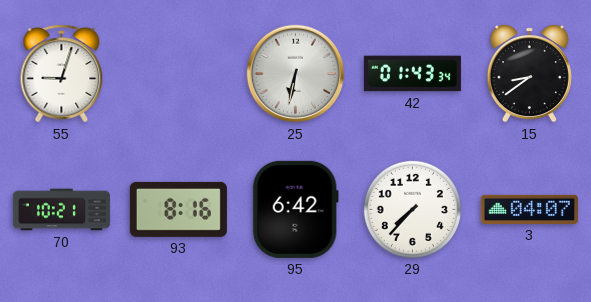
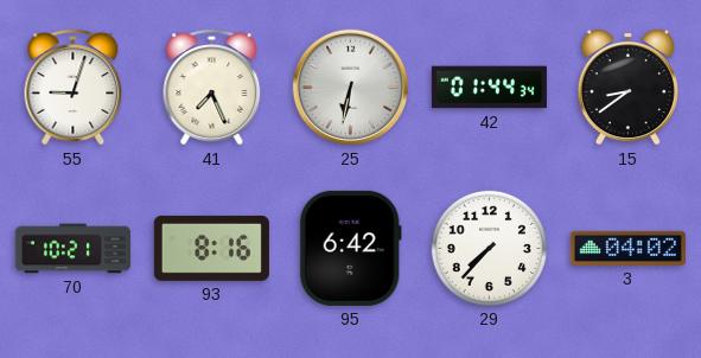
41: none -> 7:26 (212, 88)
42: 01:43 -> 01:44 (489, 88)
3: 04:07 -> 04:02 (627, 248)
